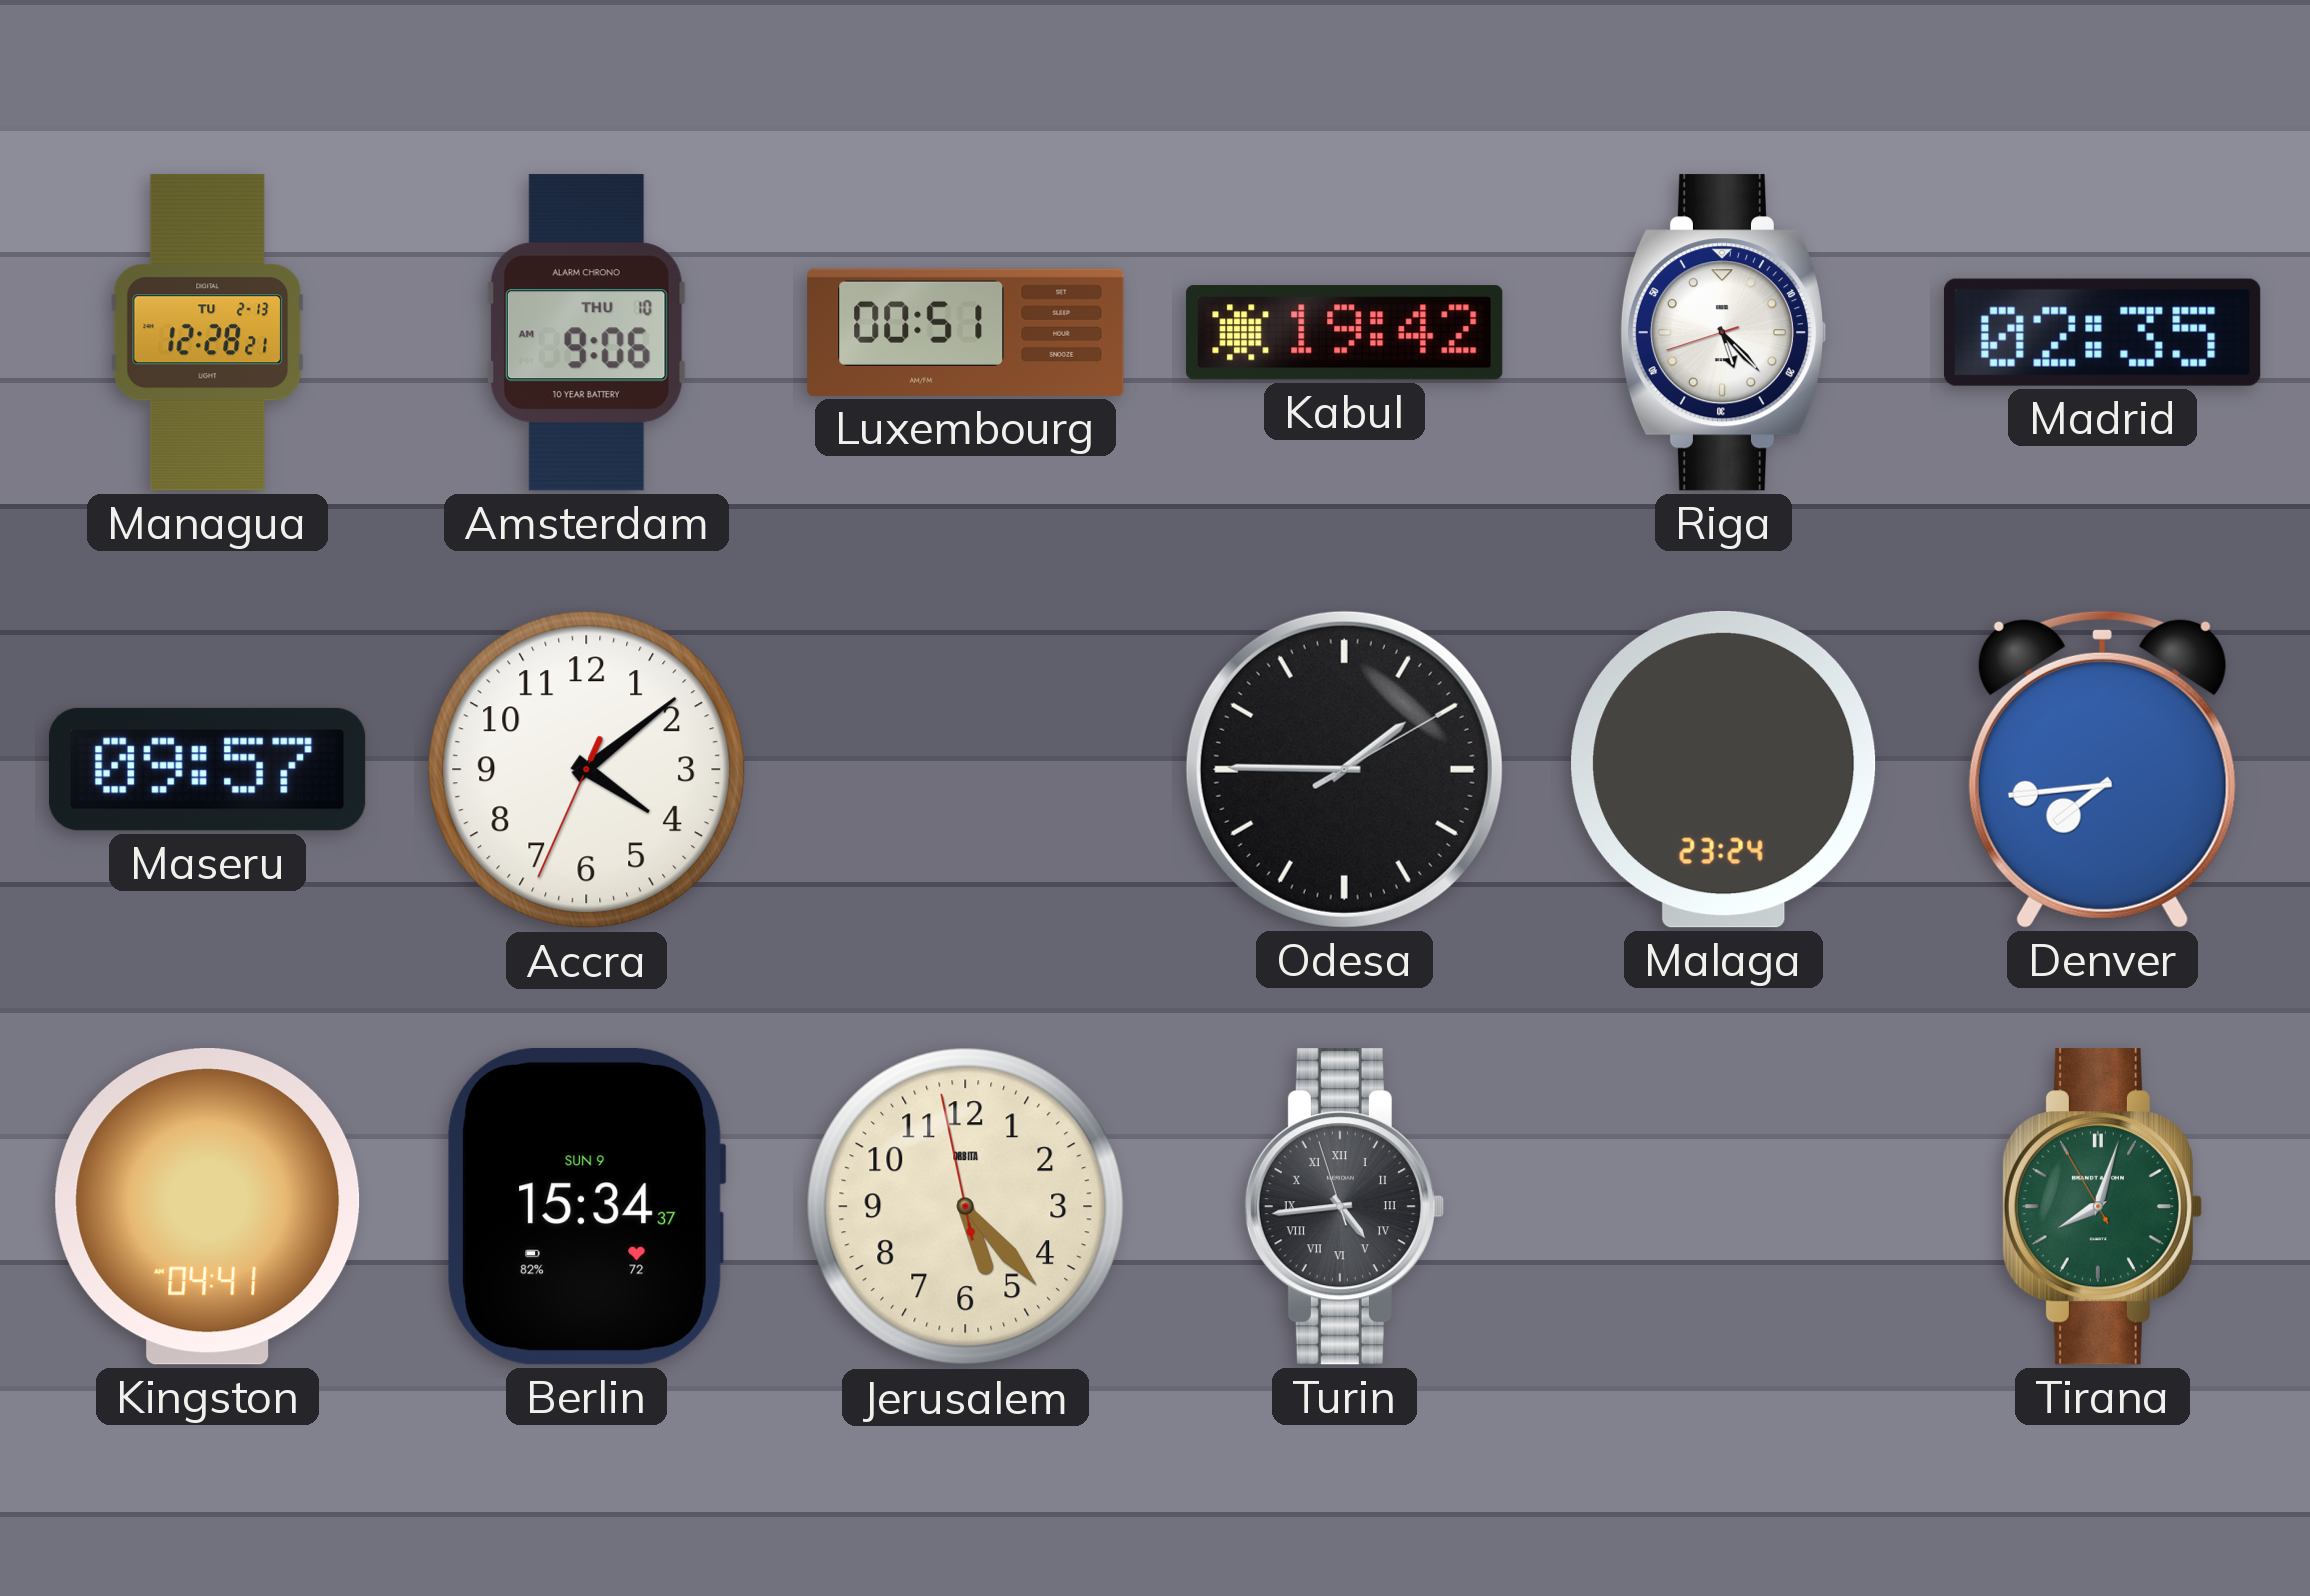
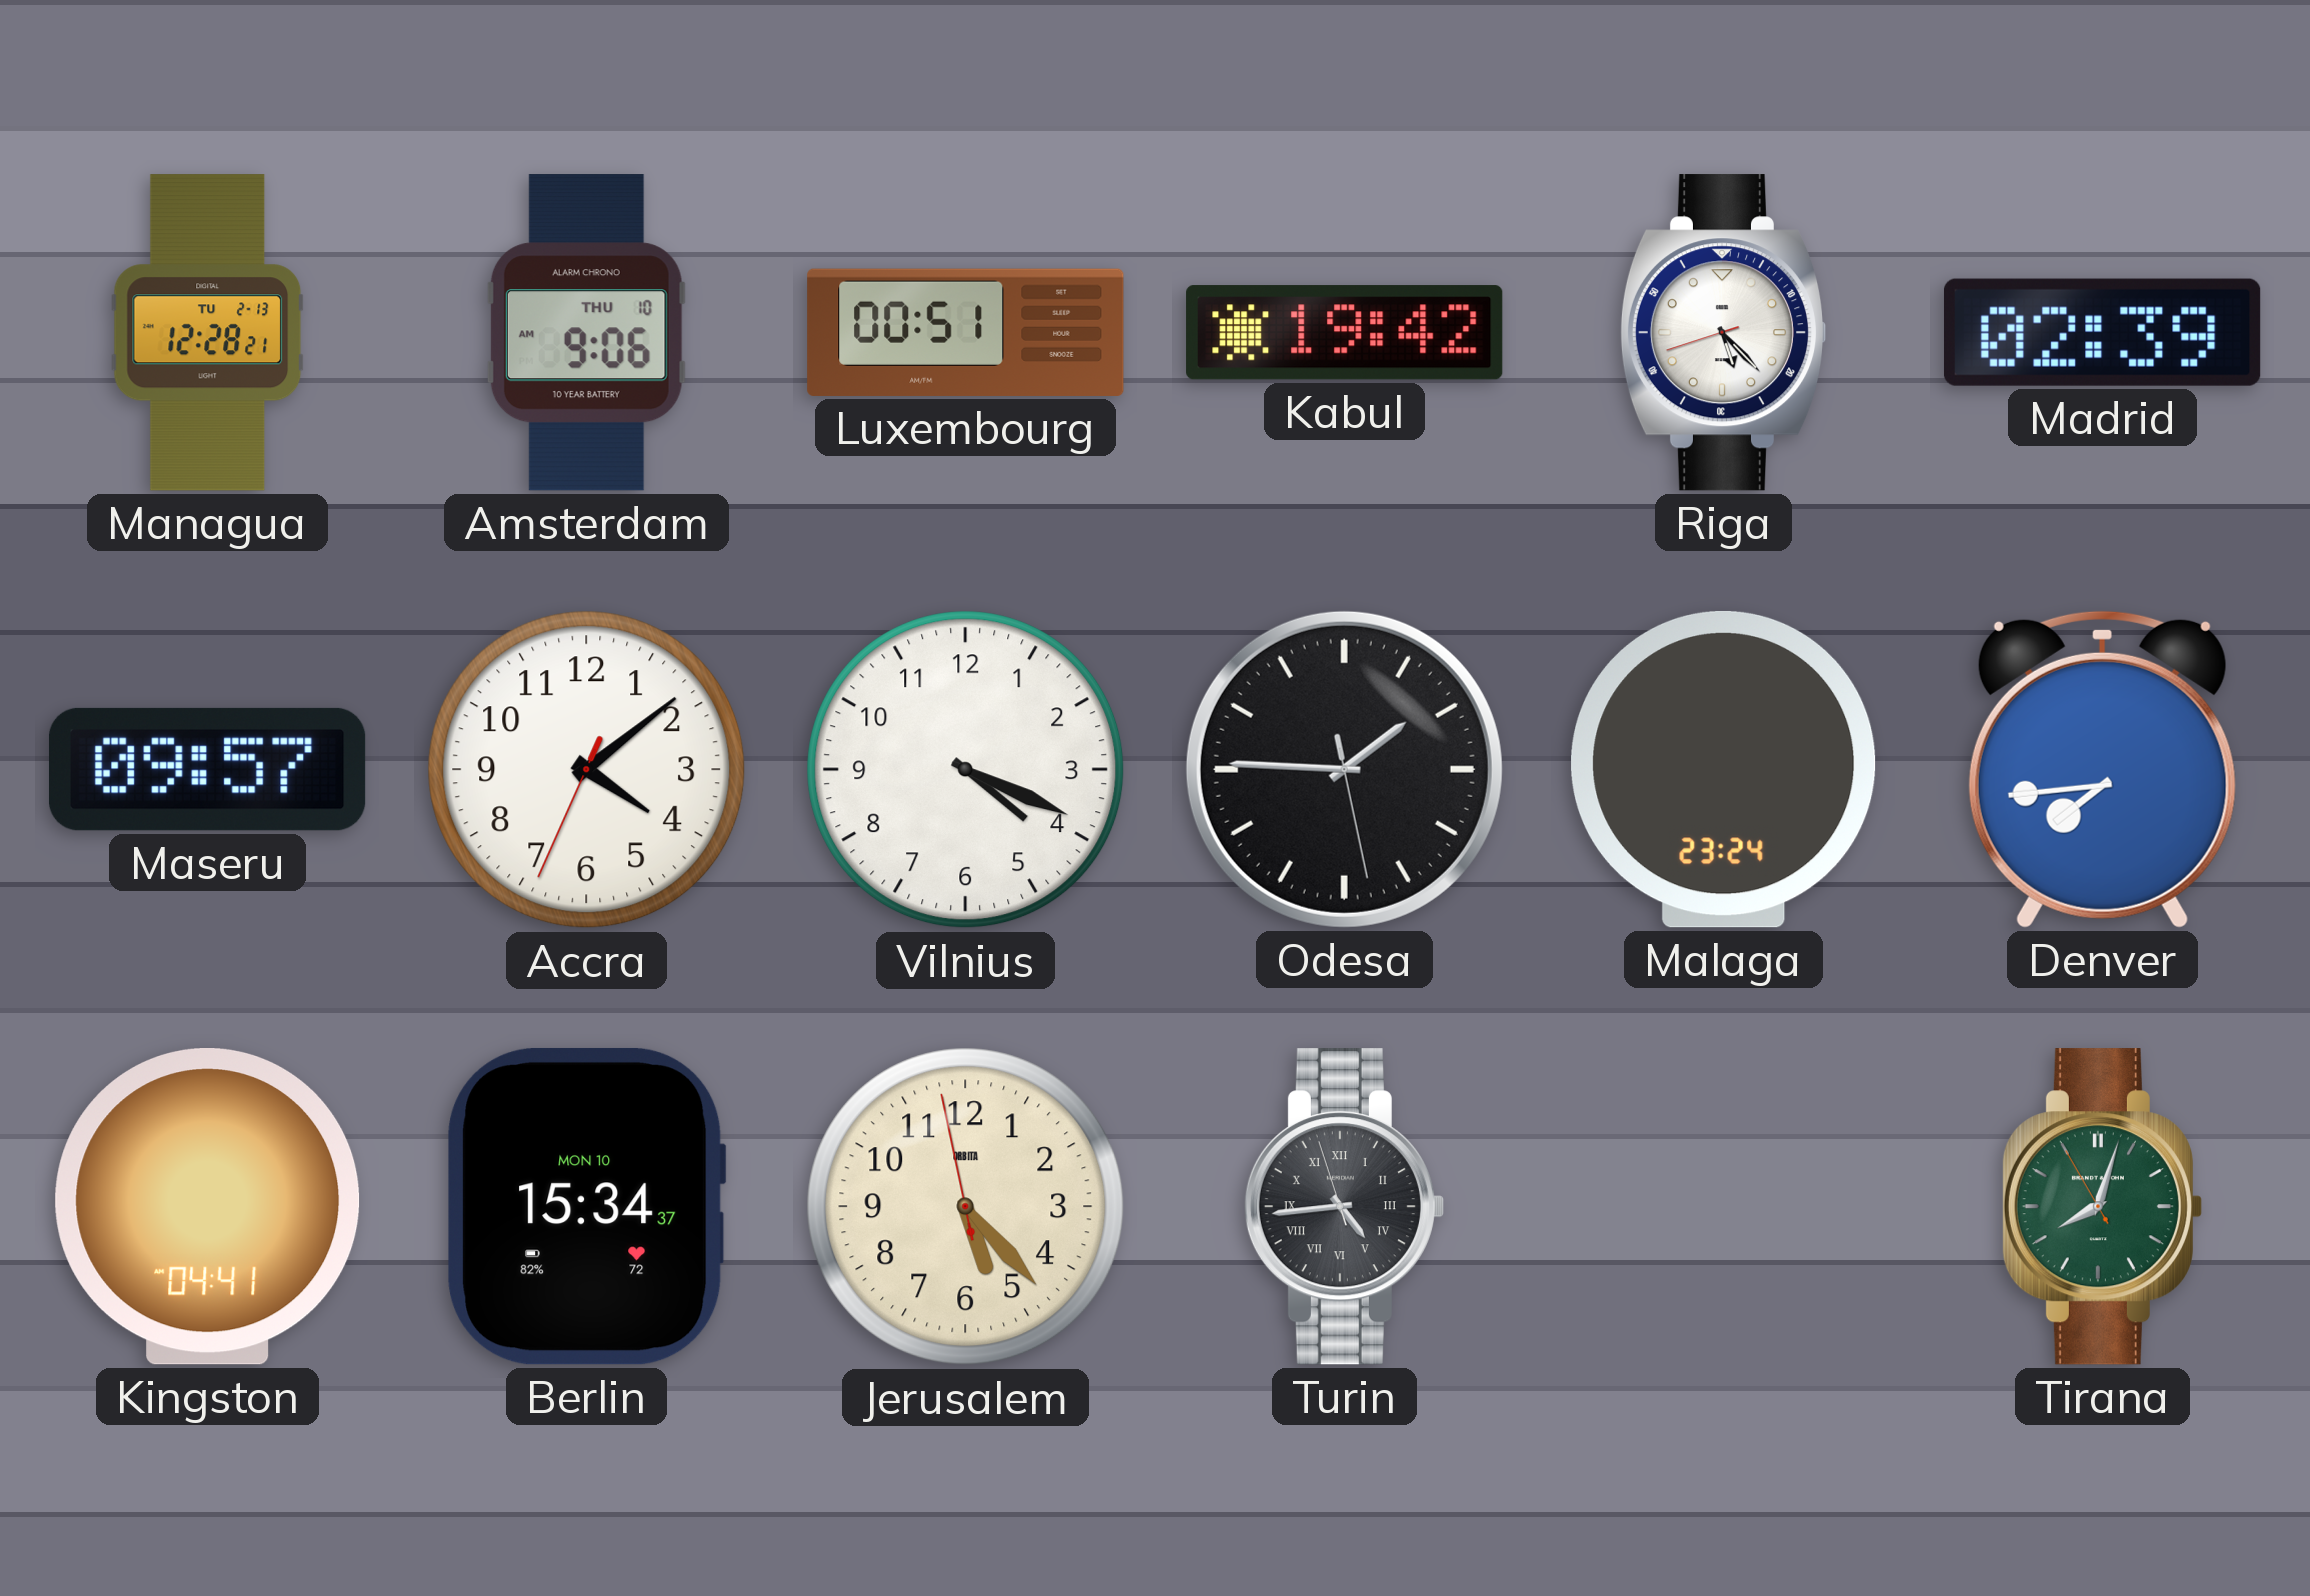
Madrid: 02:35 -> 02:39 (2102, 332)
Vilnius: none -> 4:19 (966, 770)
Odesa: 1:45:10 -> 1:45:28 (1344, 769)
Berlin date: SUN 9 -> MON 10 (587, 1206)
